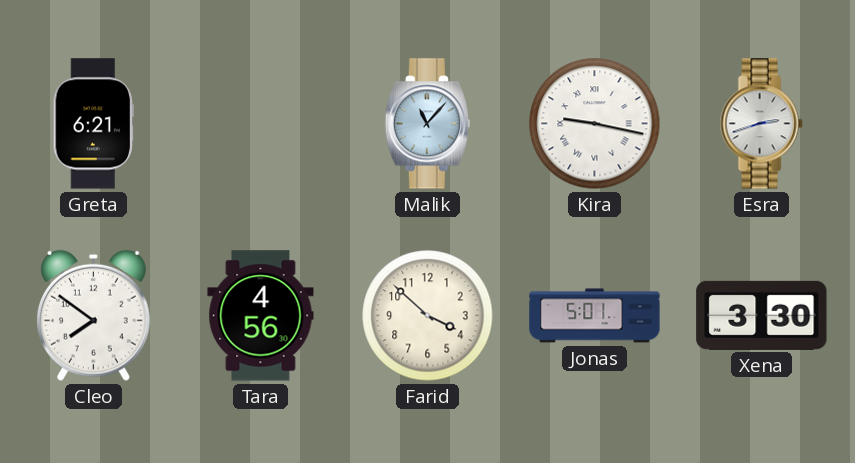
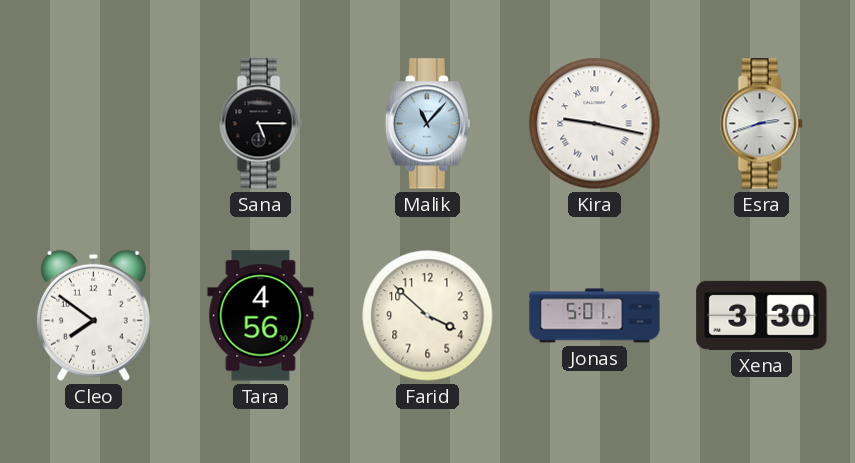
Greta: 6:21 -> none (93, 124)
Sana: none -> 5:15 (260, 124)
